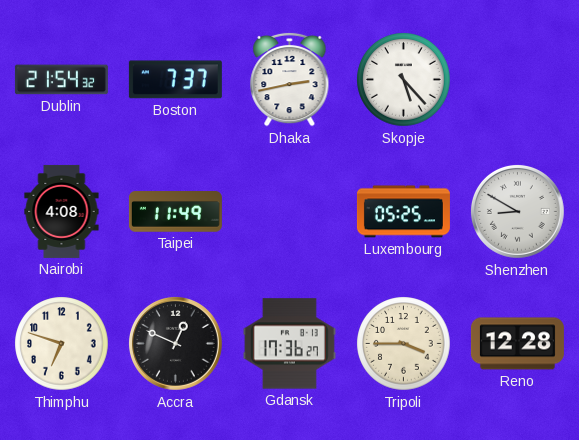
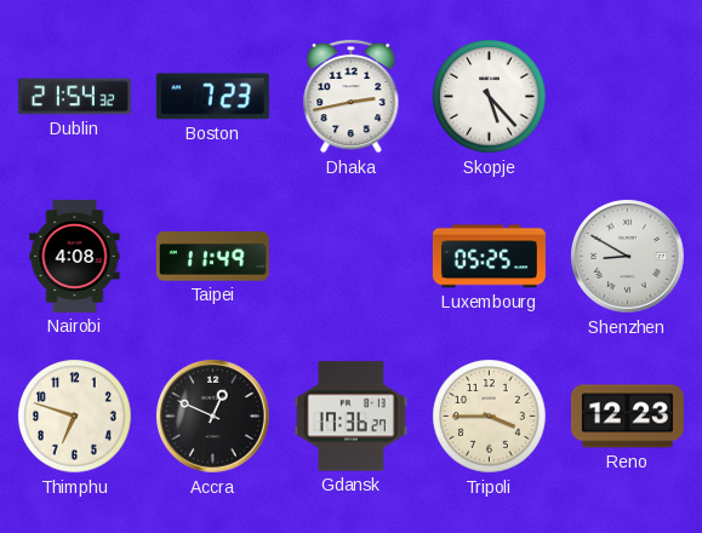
Boston: 7:37 -> 7:23 (212, 97)
Reno: 12:28 -> 12:23 (627, 417)
